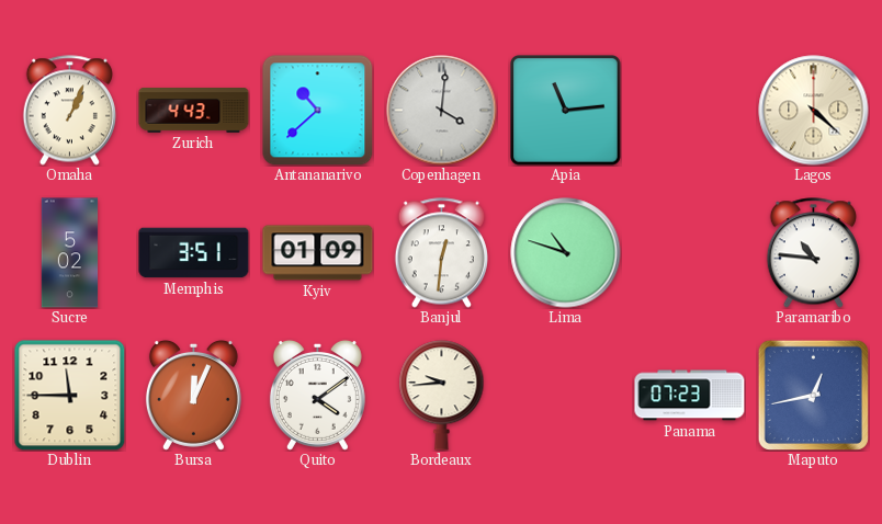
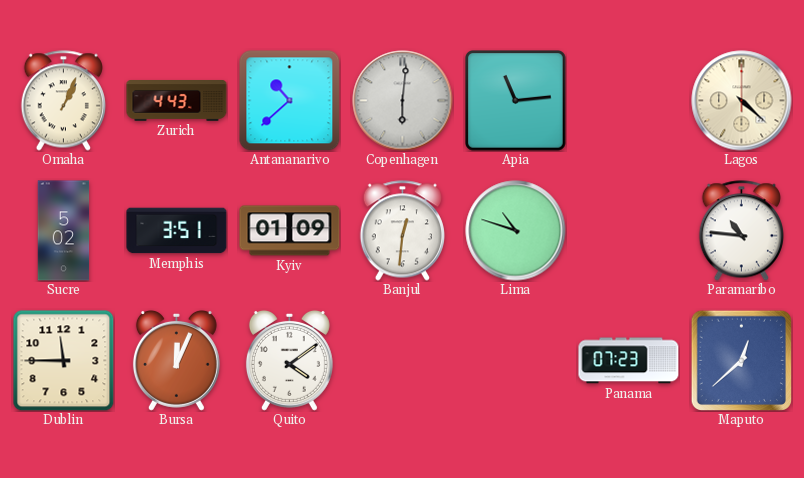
Copenhagen: 4:01 -> 6:01 (403, 101)
Bordeaux: 9:44 -> none (442, 396)
Maputo: 12:43 -> 12:38 (741, 360)
